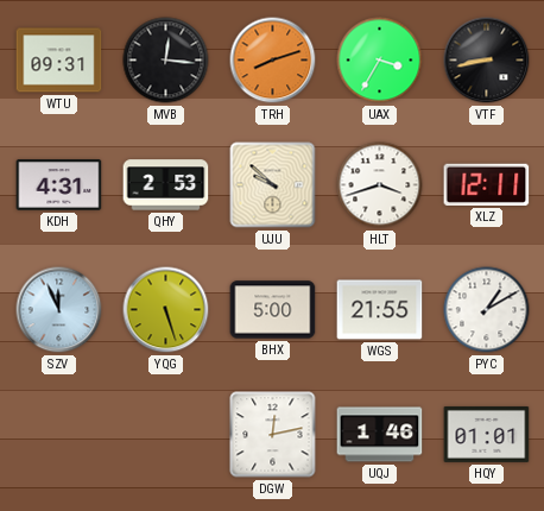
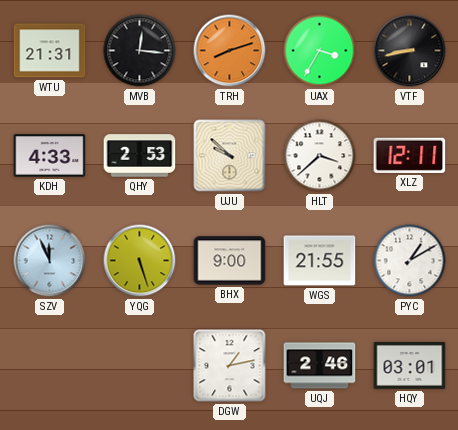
WTU: 09:31 -> 21:31 (50, 51)
KDH: 4:31 -> 4:33 (50, 156)
HLT: 3:42 -> 3:38 (320, 156)
BHX: 5:00 -> 9:00 (230, 261)
DGW: 12:13 -> 1:13 (230, 366)
UQJ: 1:46 -> 2:46 (320, 366)
HQY: 01:01 -> 03:01 (410, 365)
